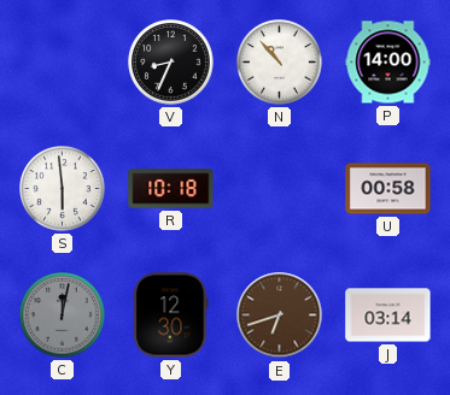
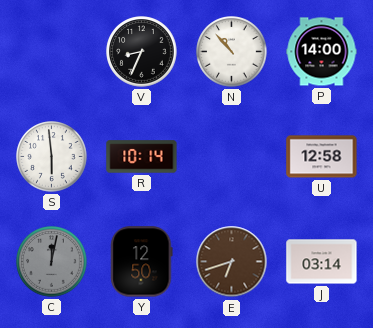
R: 10:18 -> 10:14 (142, 157)
U: 00:58 -> 12:58 (322, 157)
Y: 12:30 -> 12:50 (142, 262)
